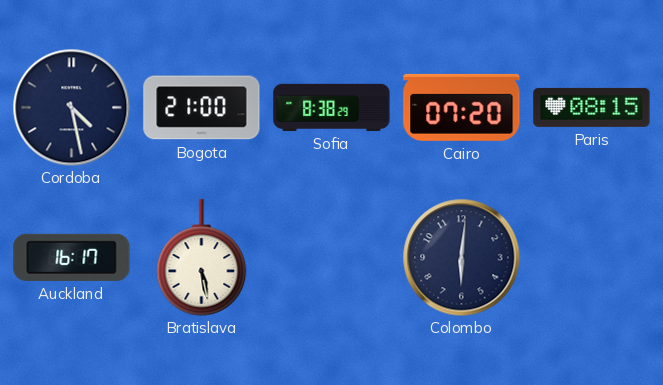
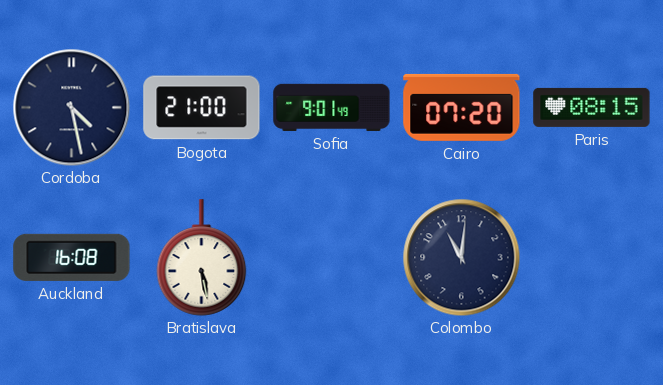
Sofia: 8:38 -> 9:01 (332, 107)
Auckland: 16:17 -> 16:08 (72, 257)
Colombo: 6:01 -> 11:01 (461, 257)
